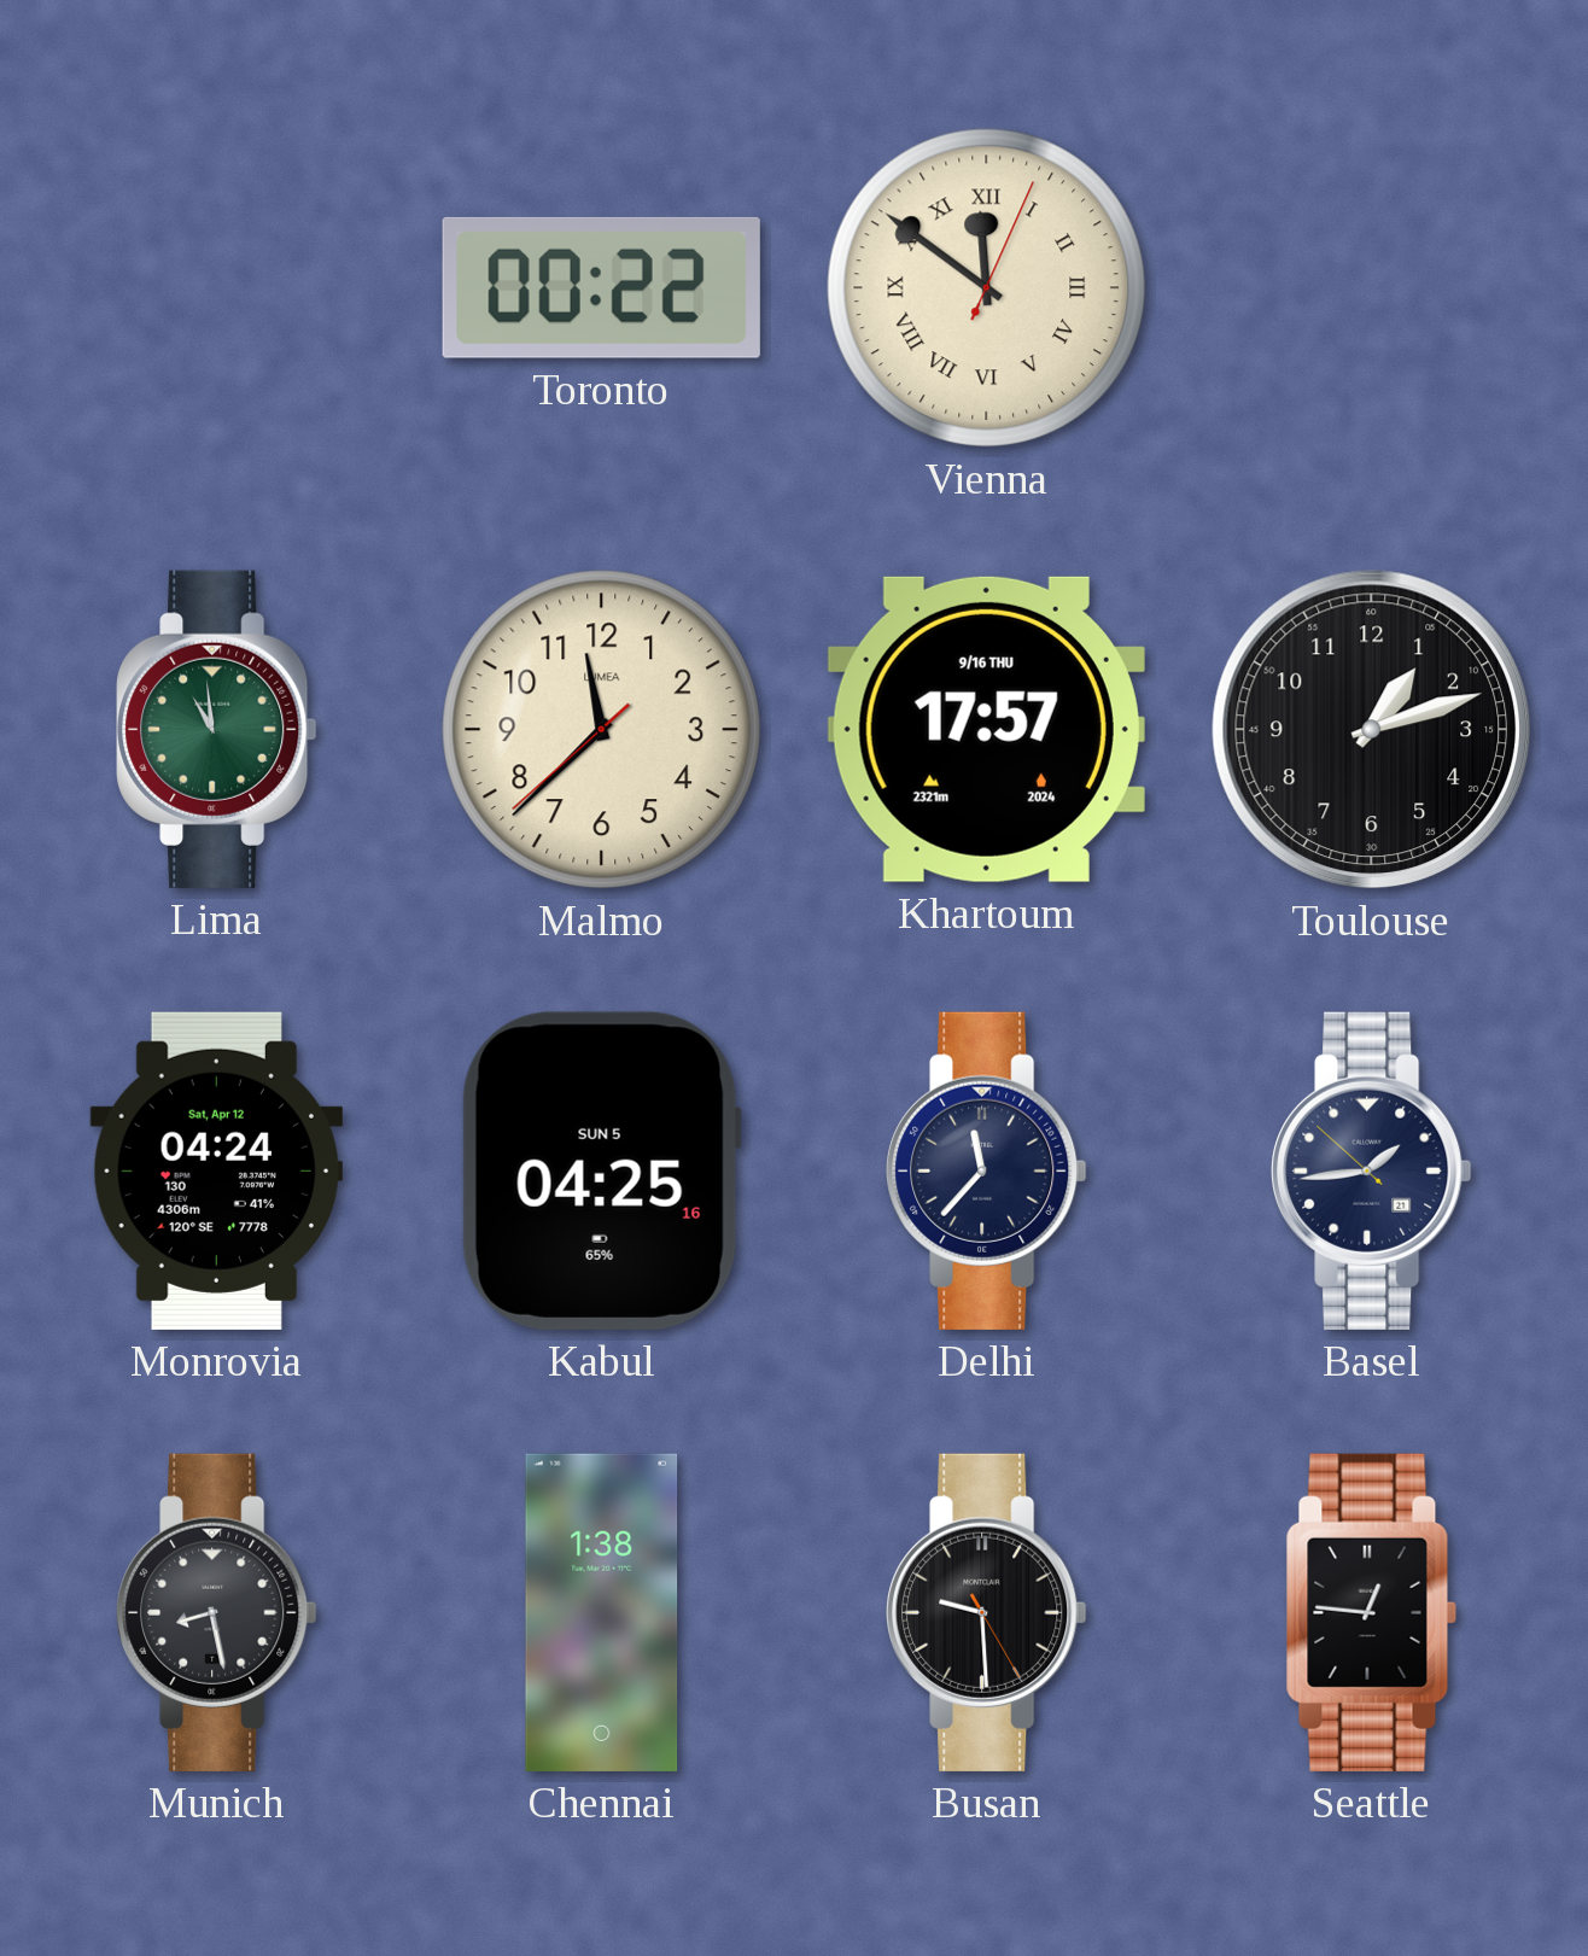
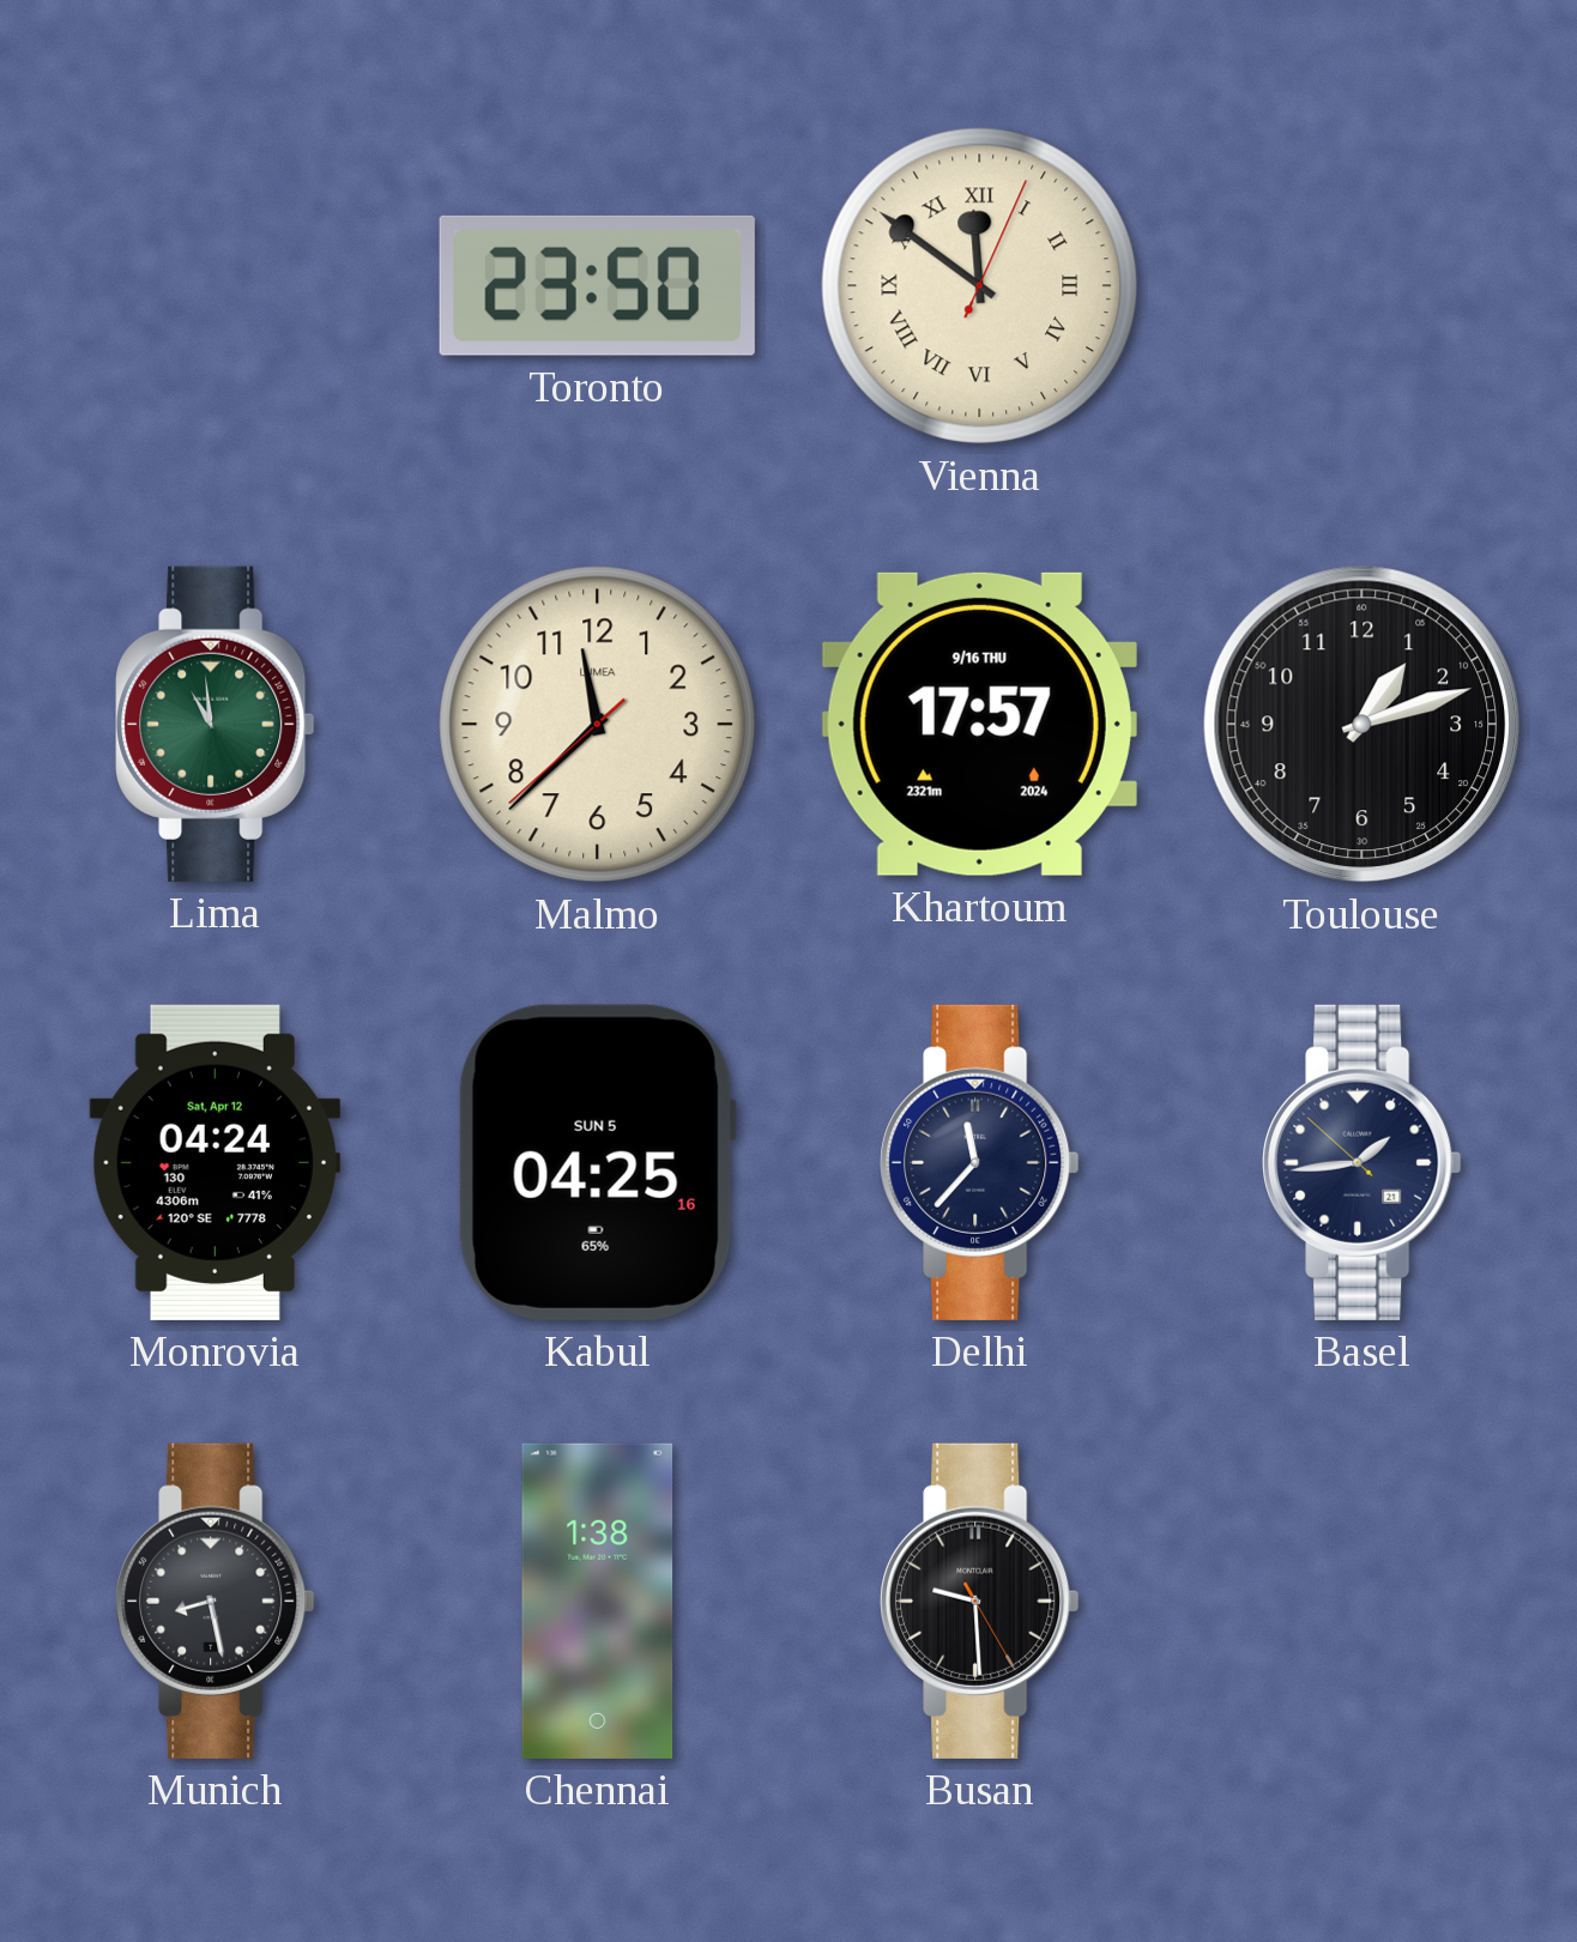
Toronto: 00:22 -> 23:50 (597, 285)
Seattle: 12:46 -> none (1371, 1612)
